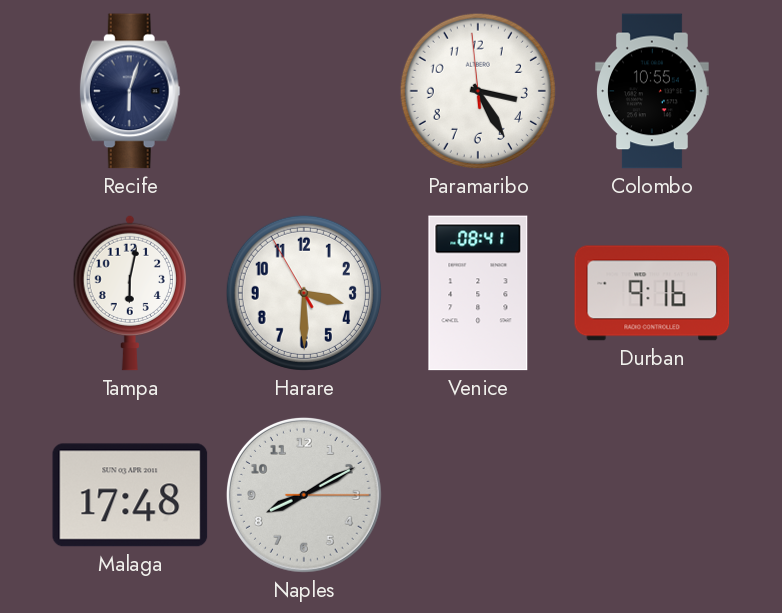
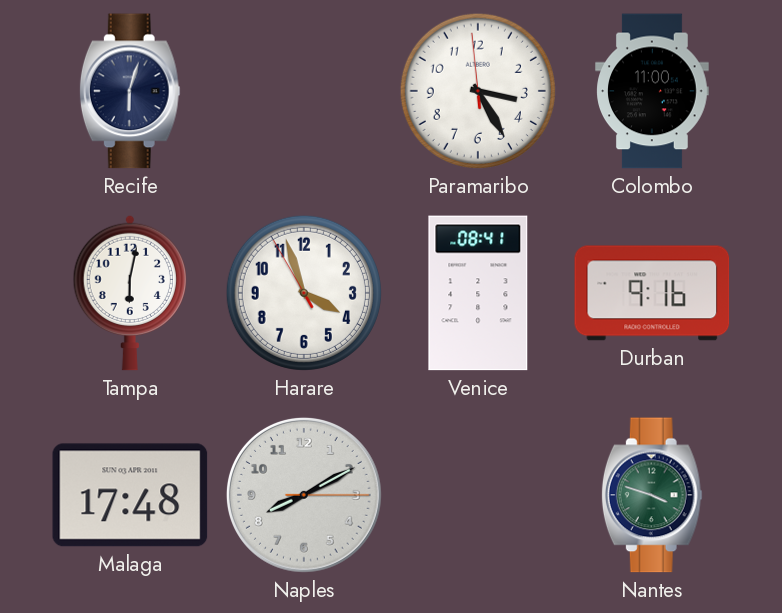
Colombo: 10:55 -> 11:00 (652, 91)
Harare: 3:29 -> 3:56 (304, 293)
Nantes: none -> 3:48 (652, 495)
